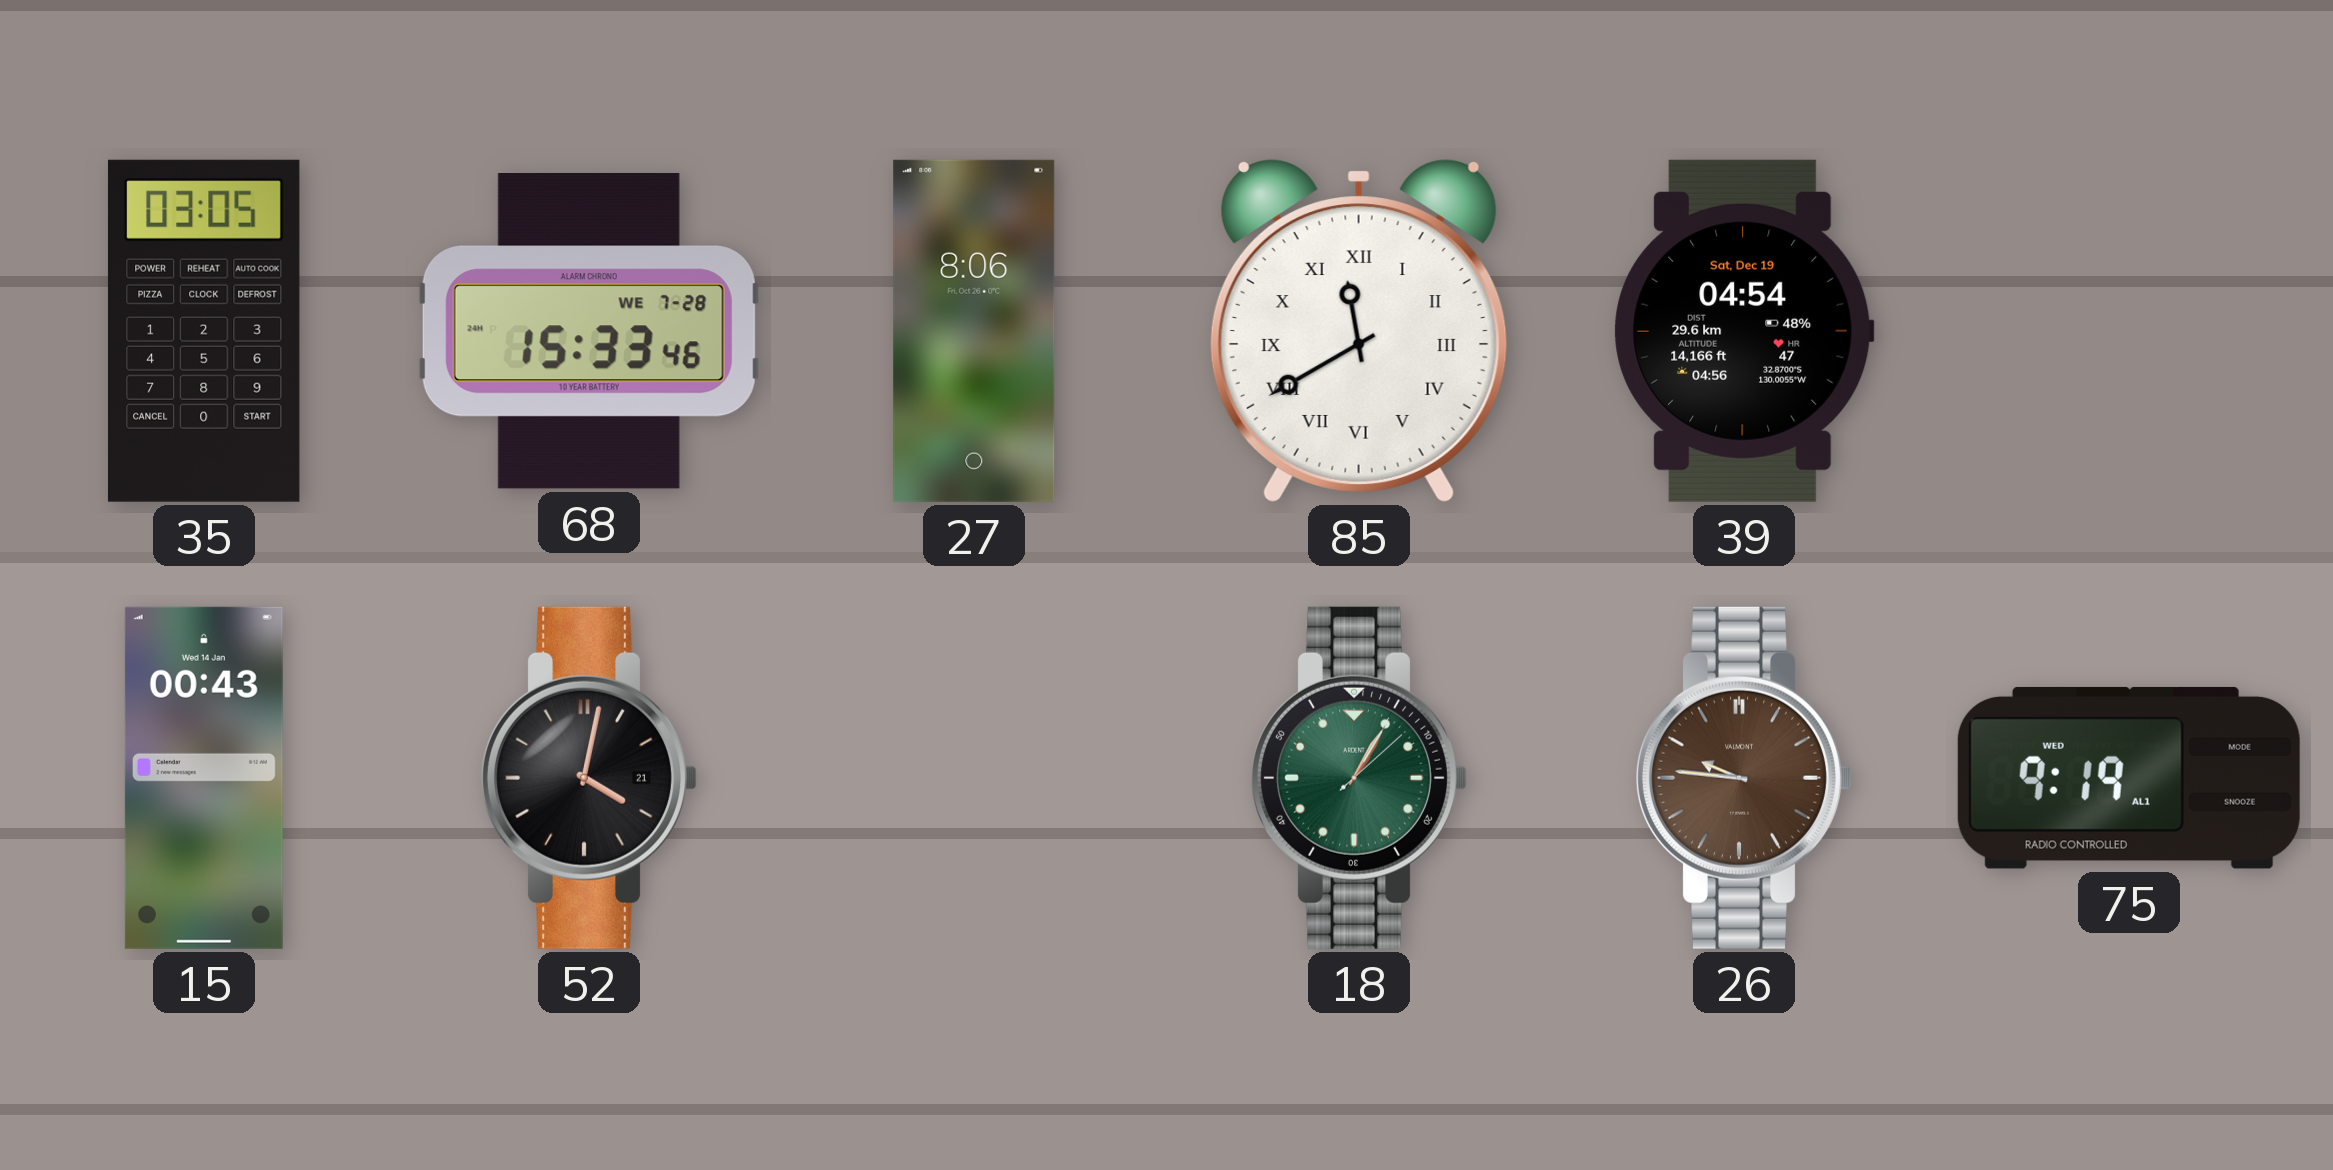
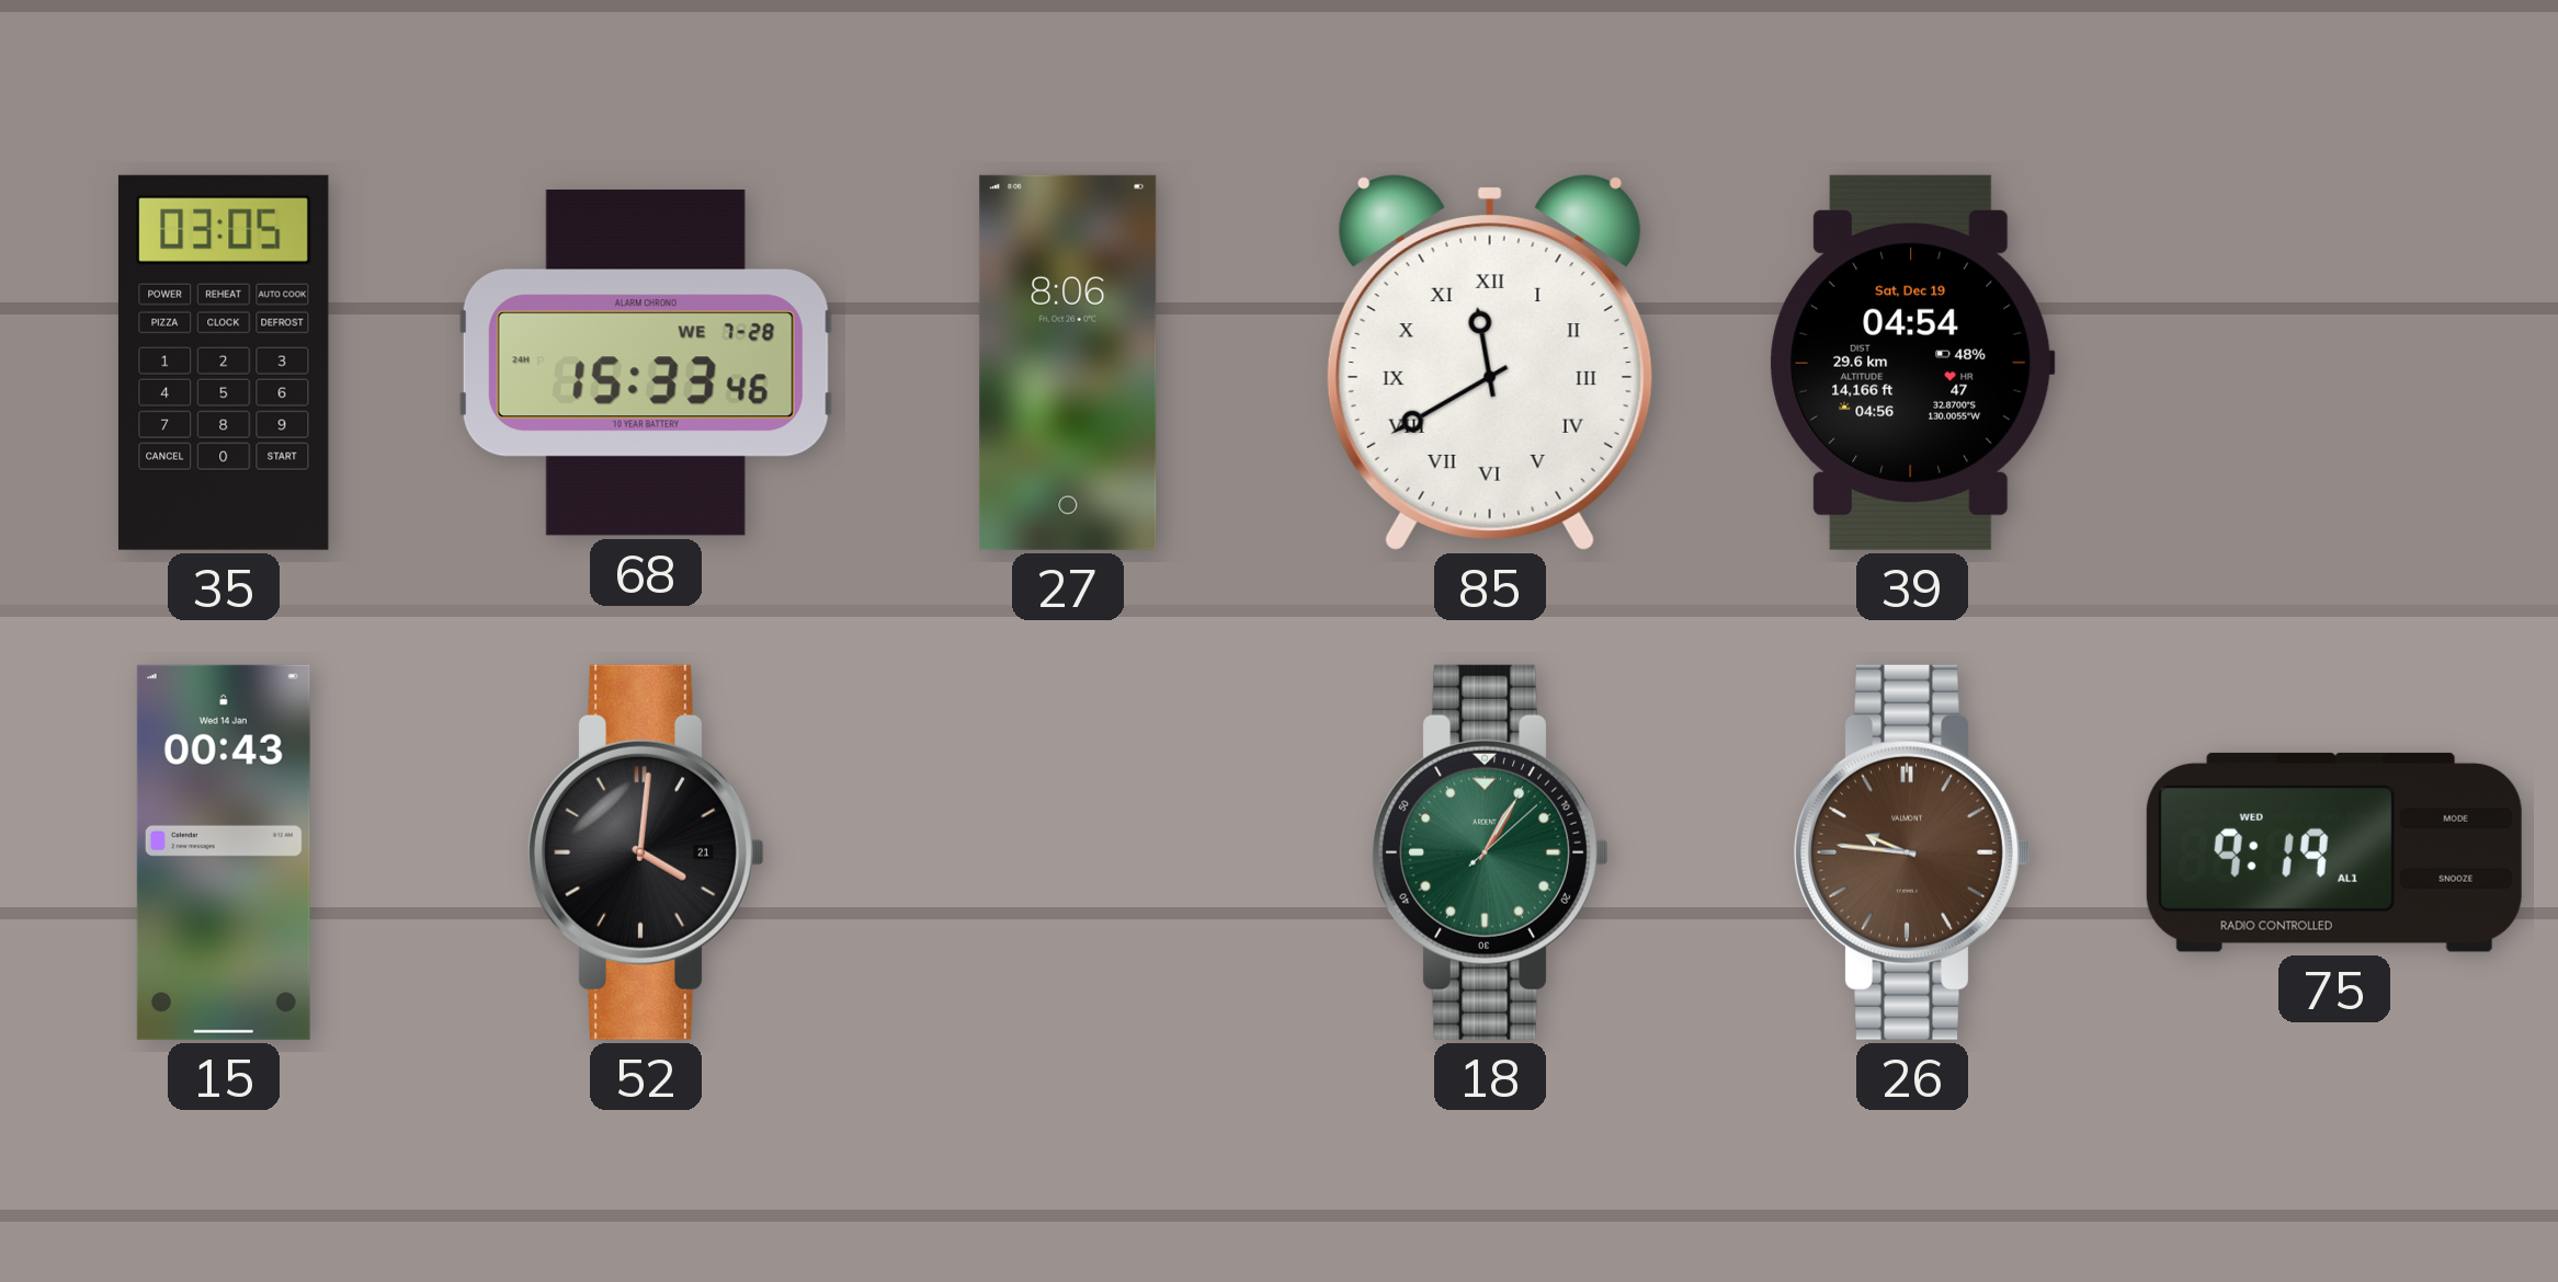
52: 4:02 -> 4:01 (647, 852)
